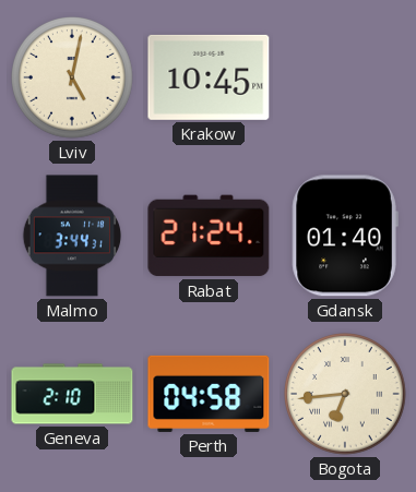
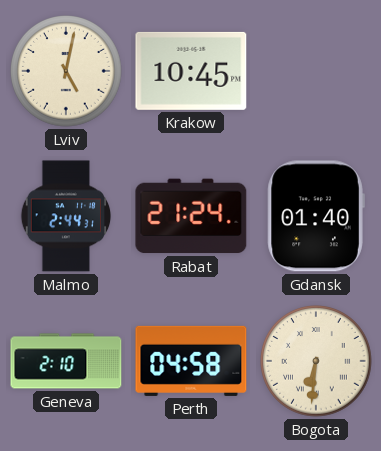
Malmo: 3:44 -> 2:44 (66, 216)
Bogota: 6:44 -> 6:31 (317, 362)
